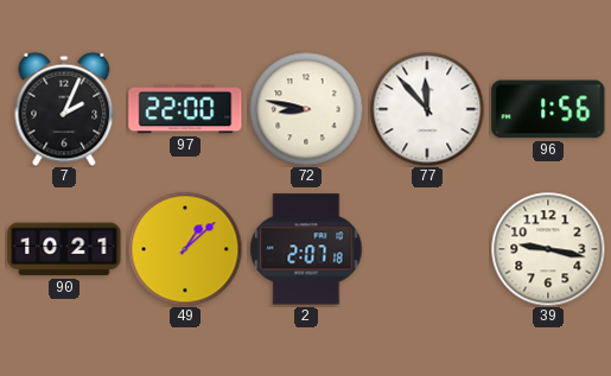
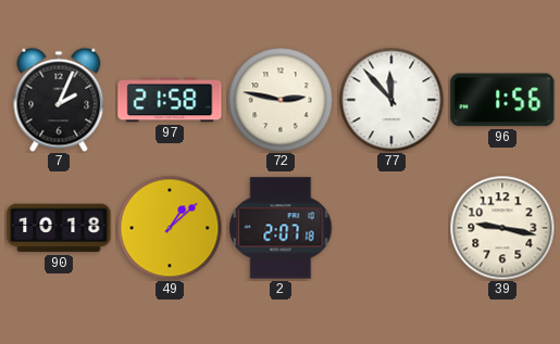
97: 22:00 -> 21:58 (170, 100)
72: 8:47 -> 2:47 (281, 100)
90: 10:21 -> 10:18 (59, 228)
